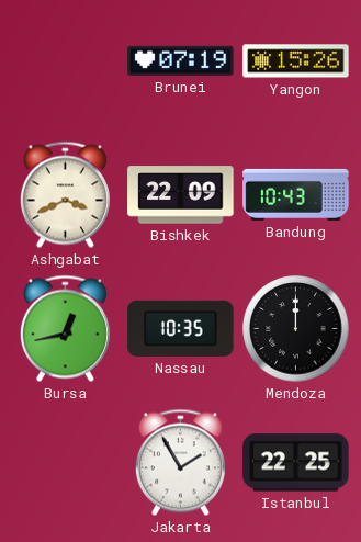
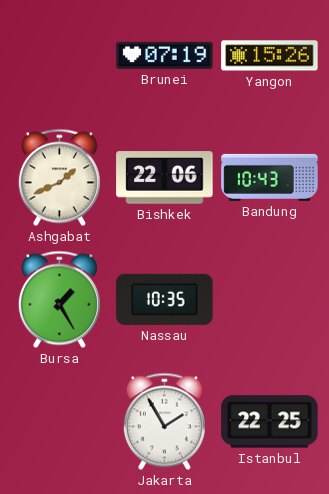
Ashgabat: 3:41 -> 1:41 (59, 178)
Bishkek: 22:09 -> 22:06 (165, 178)
Bursa: 12:43 -> 1:25 (59, 300)
Mendoza: 12:00 -> none (296, 329)
